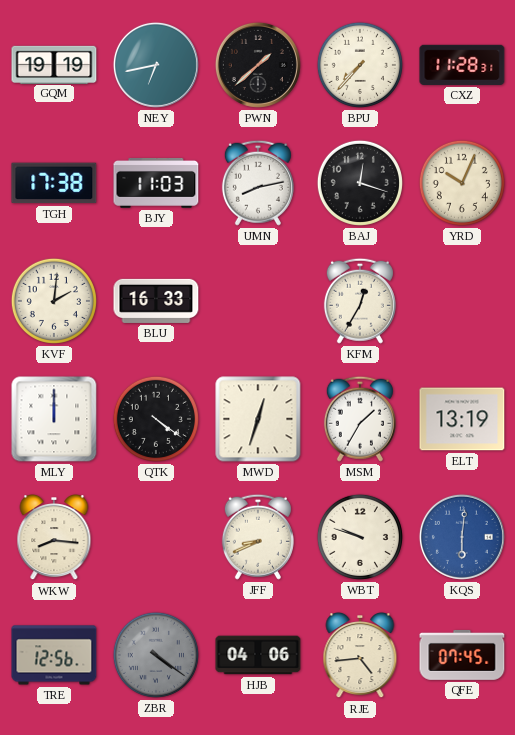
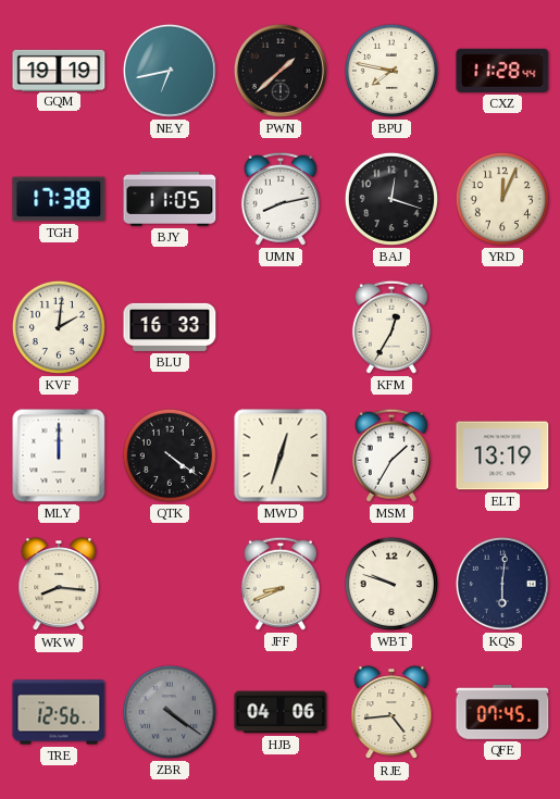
BPU: 7:37 -> 7:47 (391, 71)
CXZ: 11:28:31 -> 11:28:44 (502, 71)
BJY: 11:03 -> 11:05 (170, 199)
YRD: 10:04 -> 12:04 (502, 199)
KQS dial: blue -> navy (502, 584)
